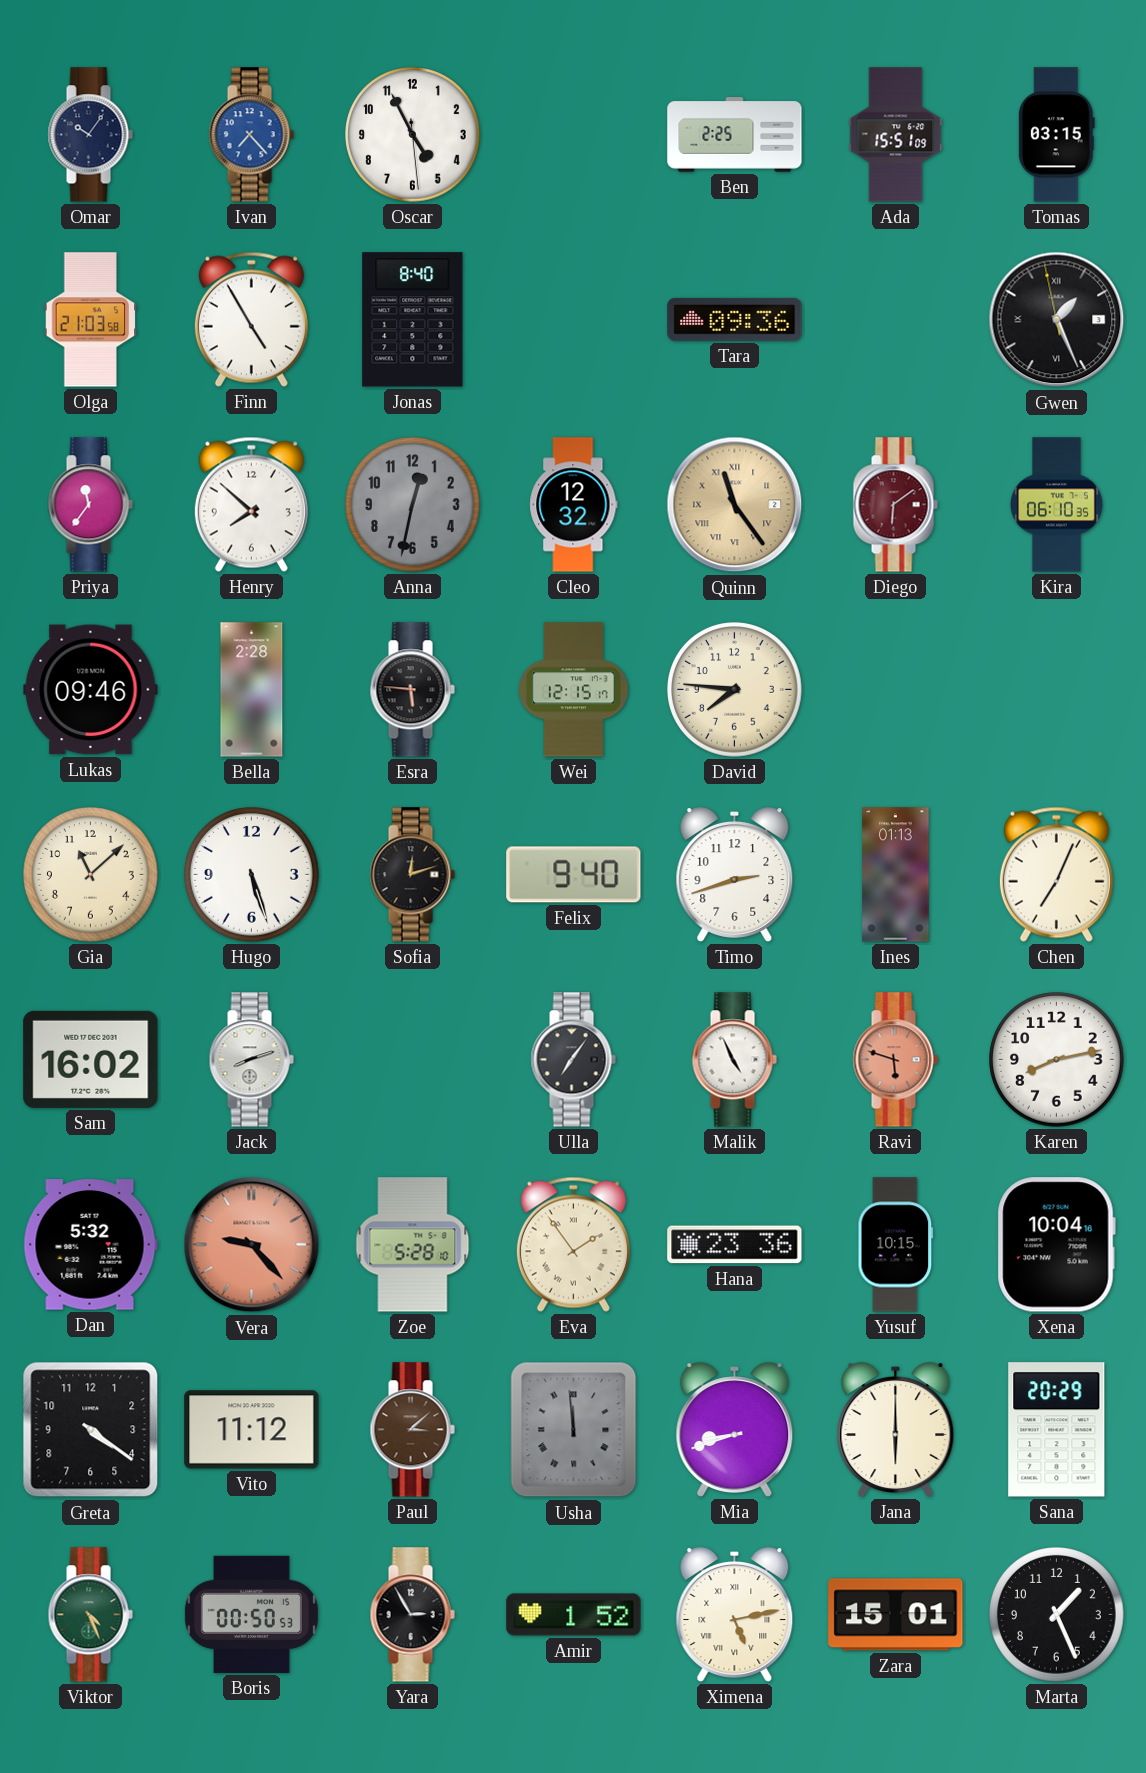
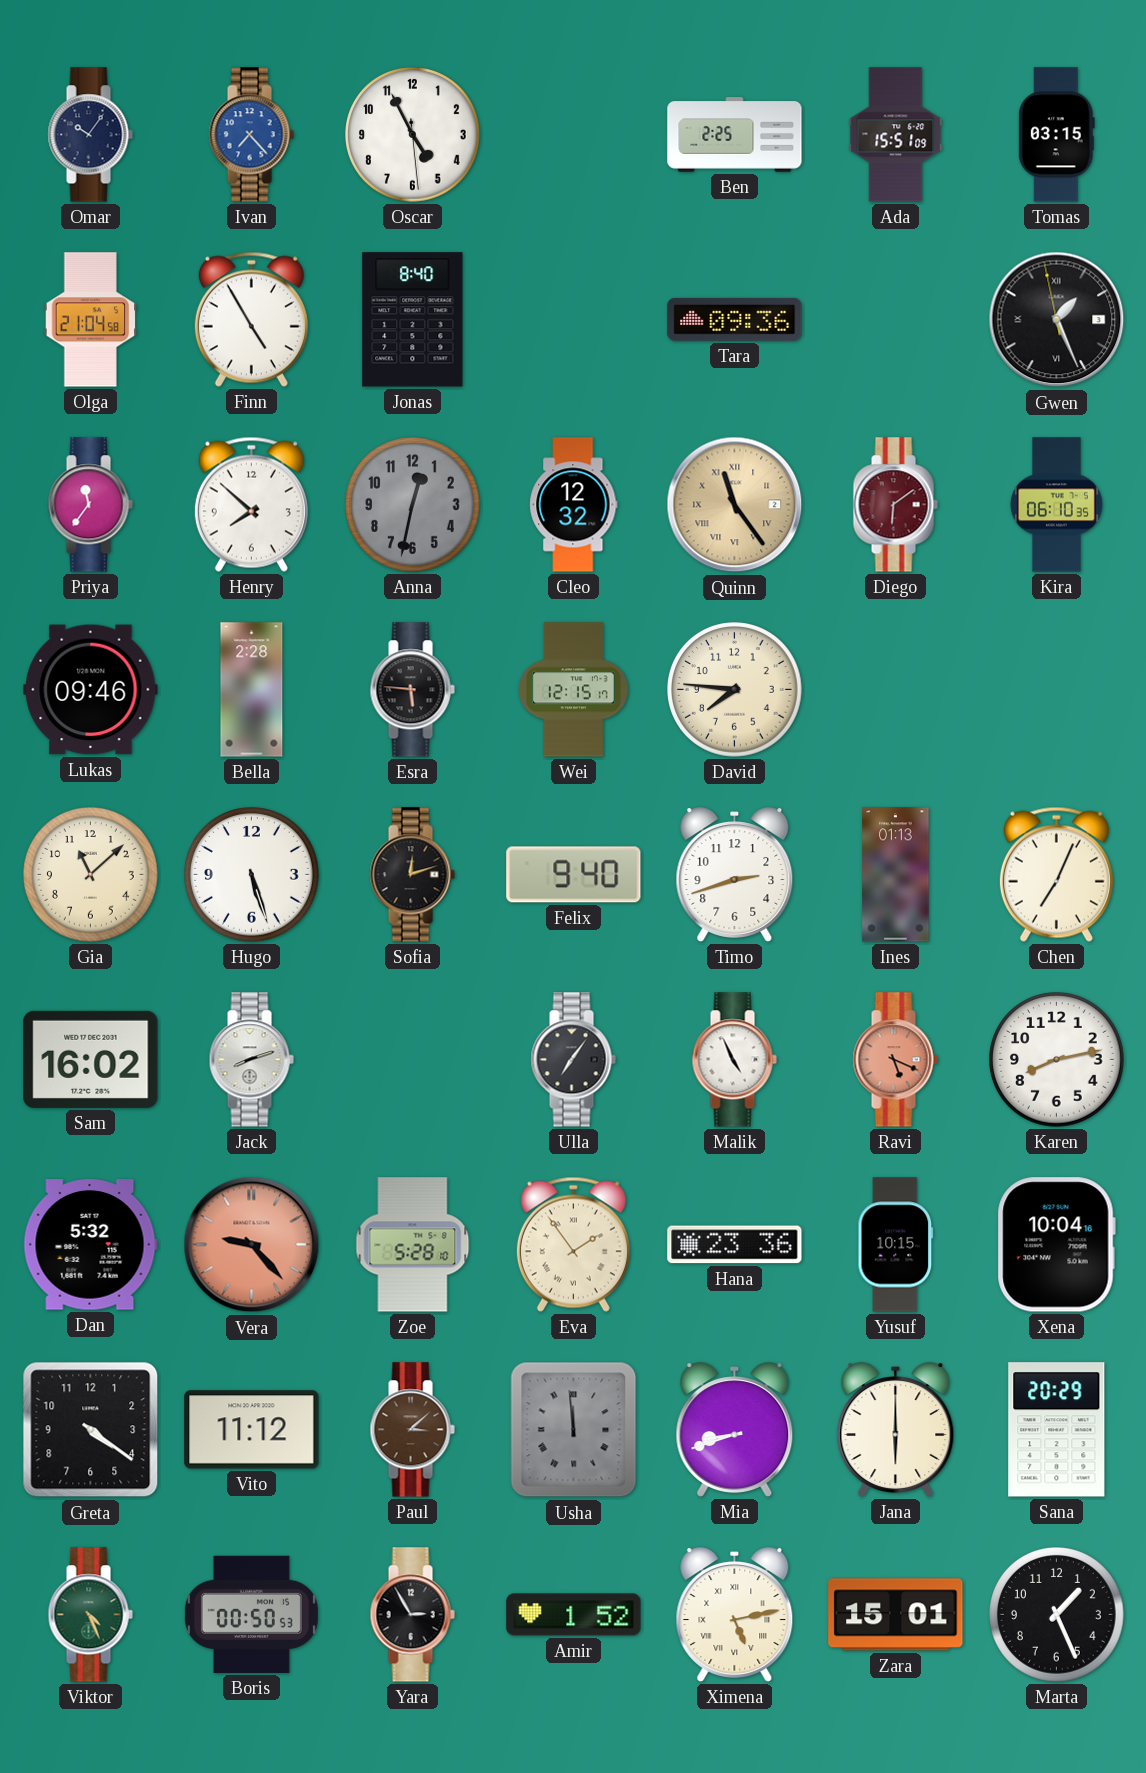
Olga: 21:03 -> 21:04 (91, 320)
Ravi: 5:48 -> 5:19 (895, 1060)
